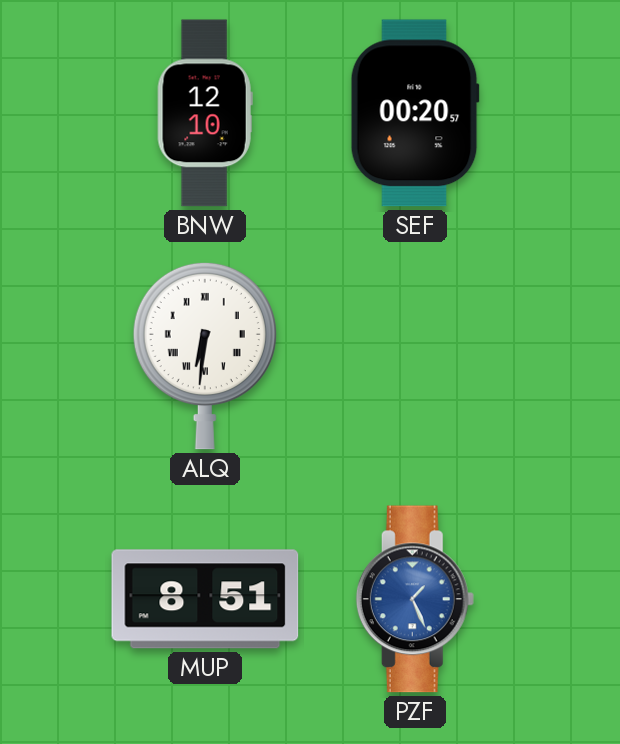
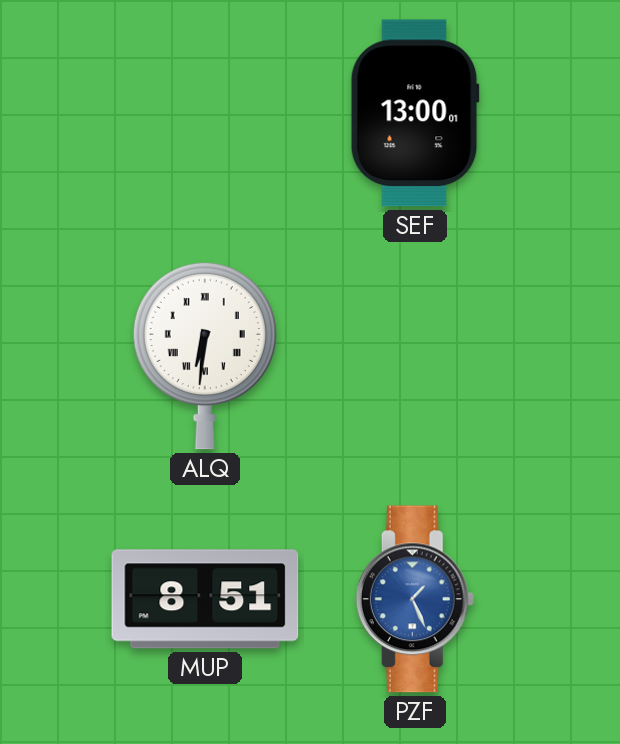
BNW: 12:10 -> none (205, 113)
SEF: 00:20 -> 13:00 (415, 113)
